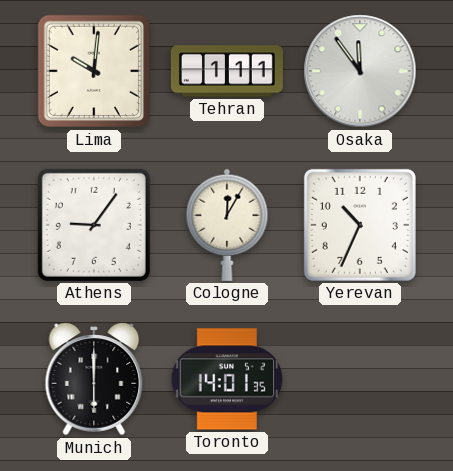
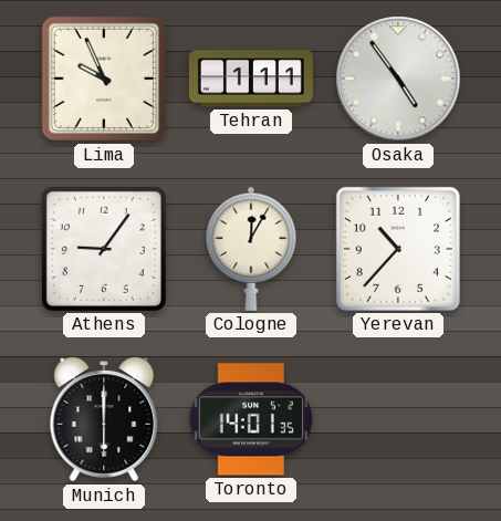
Lima: 10:01 -> 9:56 (104, 79)
Osaka: 11:54 -> 4:54 (398, 79)
Yerevan: 10:34 -> 10:37 (398, 249)
